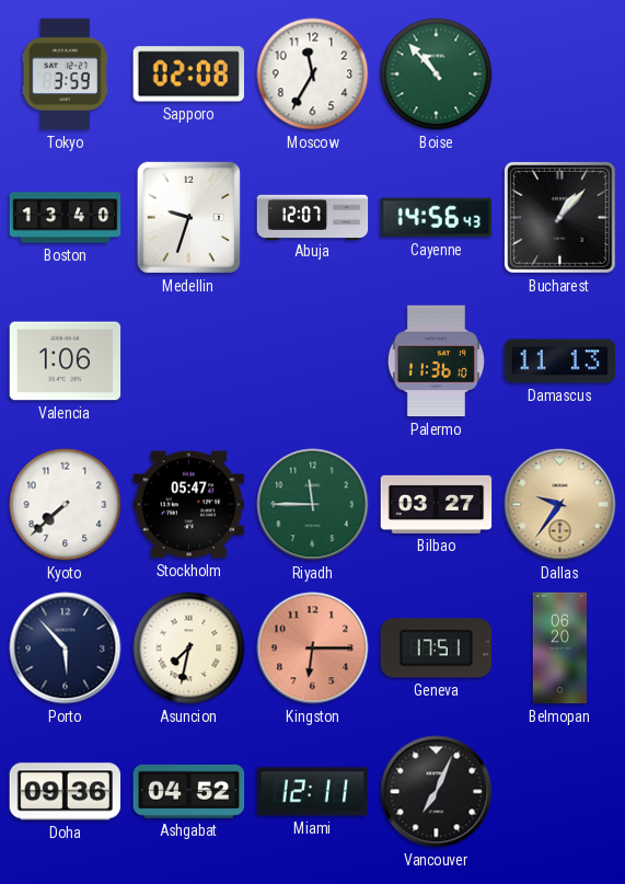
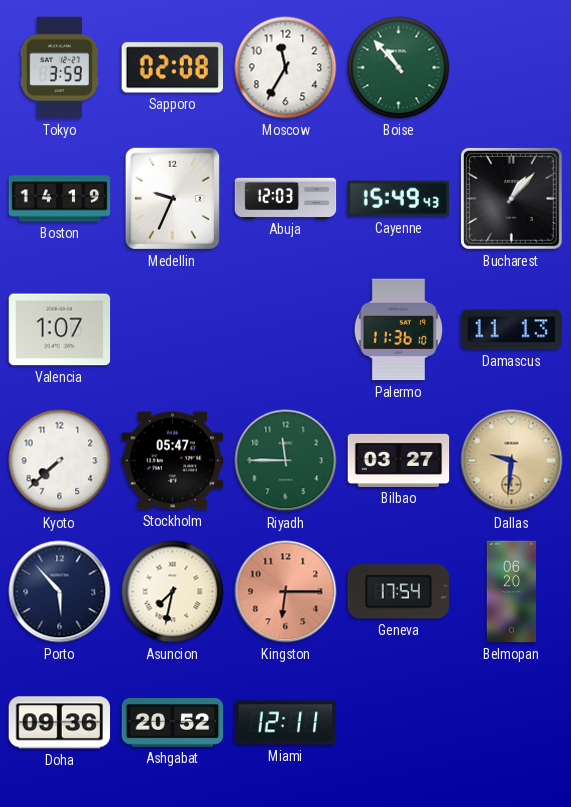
Boston: 13:40 -> 14:19 (60, 199)
Medellin: 9:33 -> 9:34 (172, 198)
Abuja: 12:07 -> 12:03 (286, 198)
Cayenne: 14:56 -> 15:49 (399, 199)
Valencia: 1:06 -> 1:07 (60, 330)
Dallas: 9:36 -> 9:31 (512, 461)
Geneva: 17:51 -> 17:54 (399, 592)
Ashgabat: 04:52 -> 20:52 (173, 722)
Vancouver: 7:04 -> none (437, 792)
